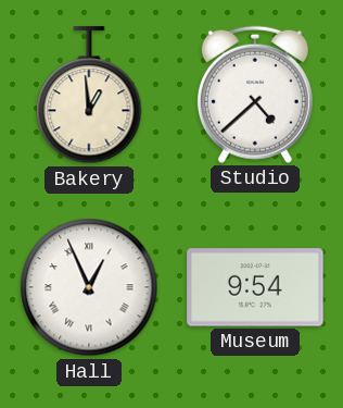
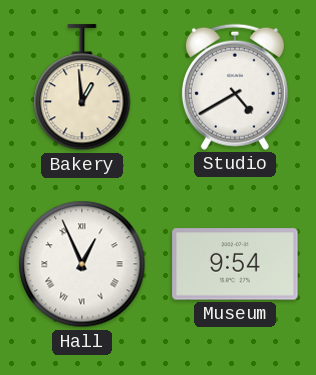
Studio: 4:38 -> 4:40 (235, 87)
